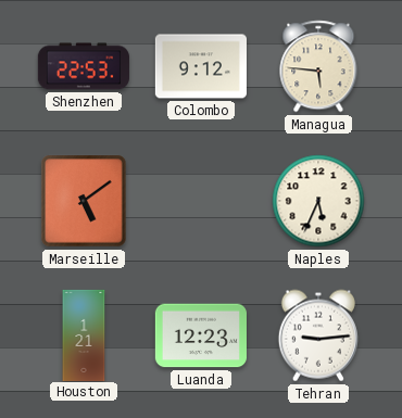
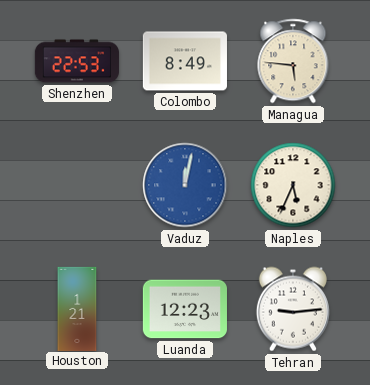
Colombo: 9:12 -> 8:49 (185, 61)
Marseille: 5:09 -> none (84, 201)
Vaduz: none -> 12:02 (185, 185)
